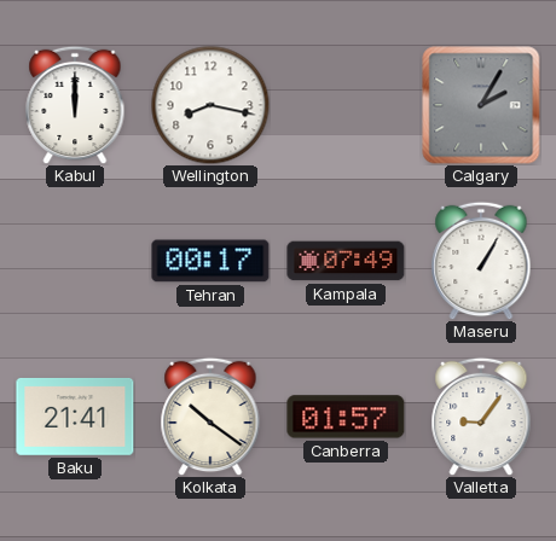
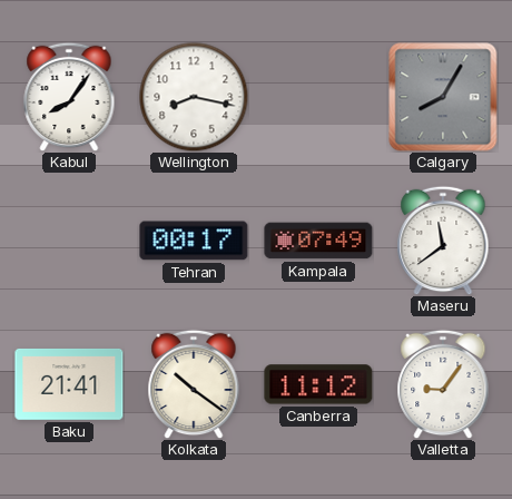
Kabul: 12:00 -> 8:06 (69, 97)
Calgary: 2:05 -> 8:05 (443, 97)
Maseru: 1:05 -> 11:39 (443, 241)
Canberra: 01:57 -> 11:12 (318, 384)
